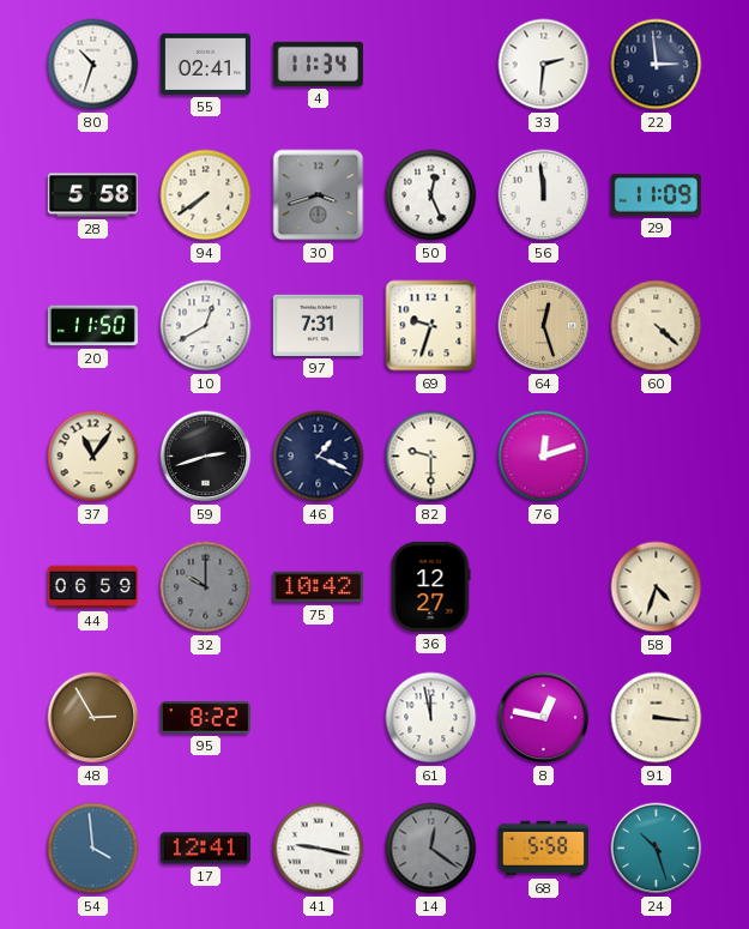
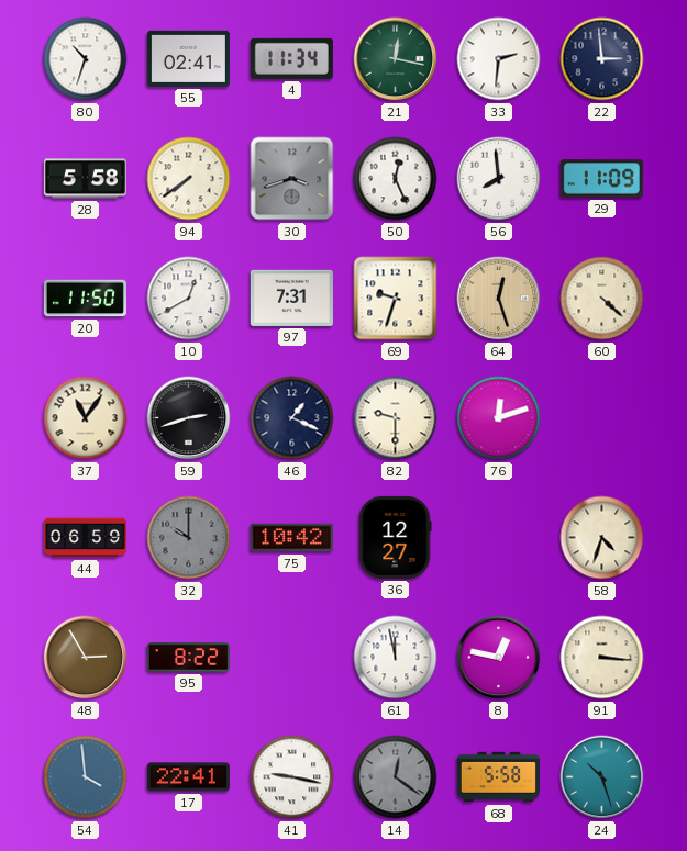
21: none -> 12:17 (396, 59)
56: 11:59 -> 7:59 (499, 179)
17: 12:41 -> 22:41 (188, 777)
